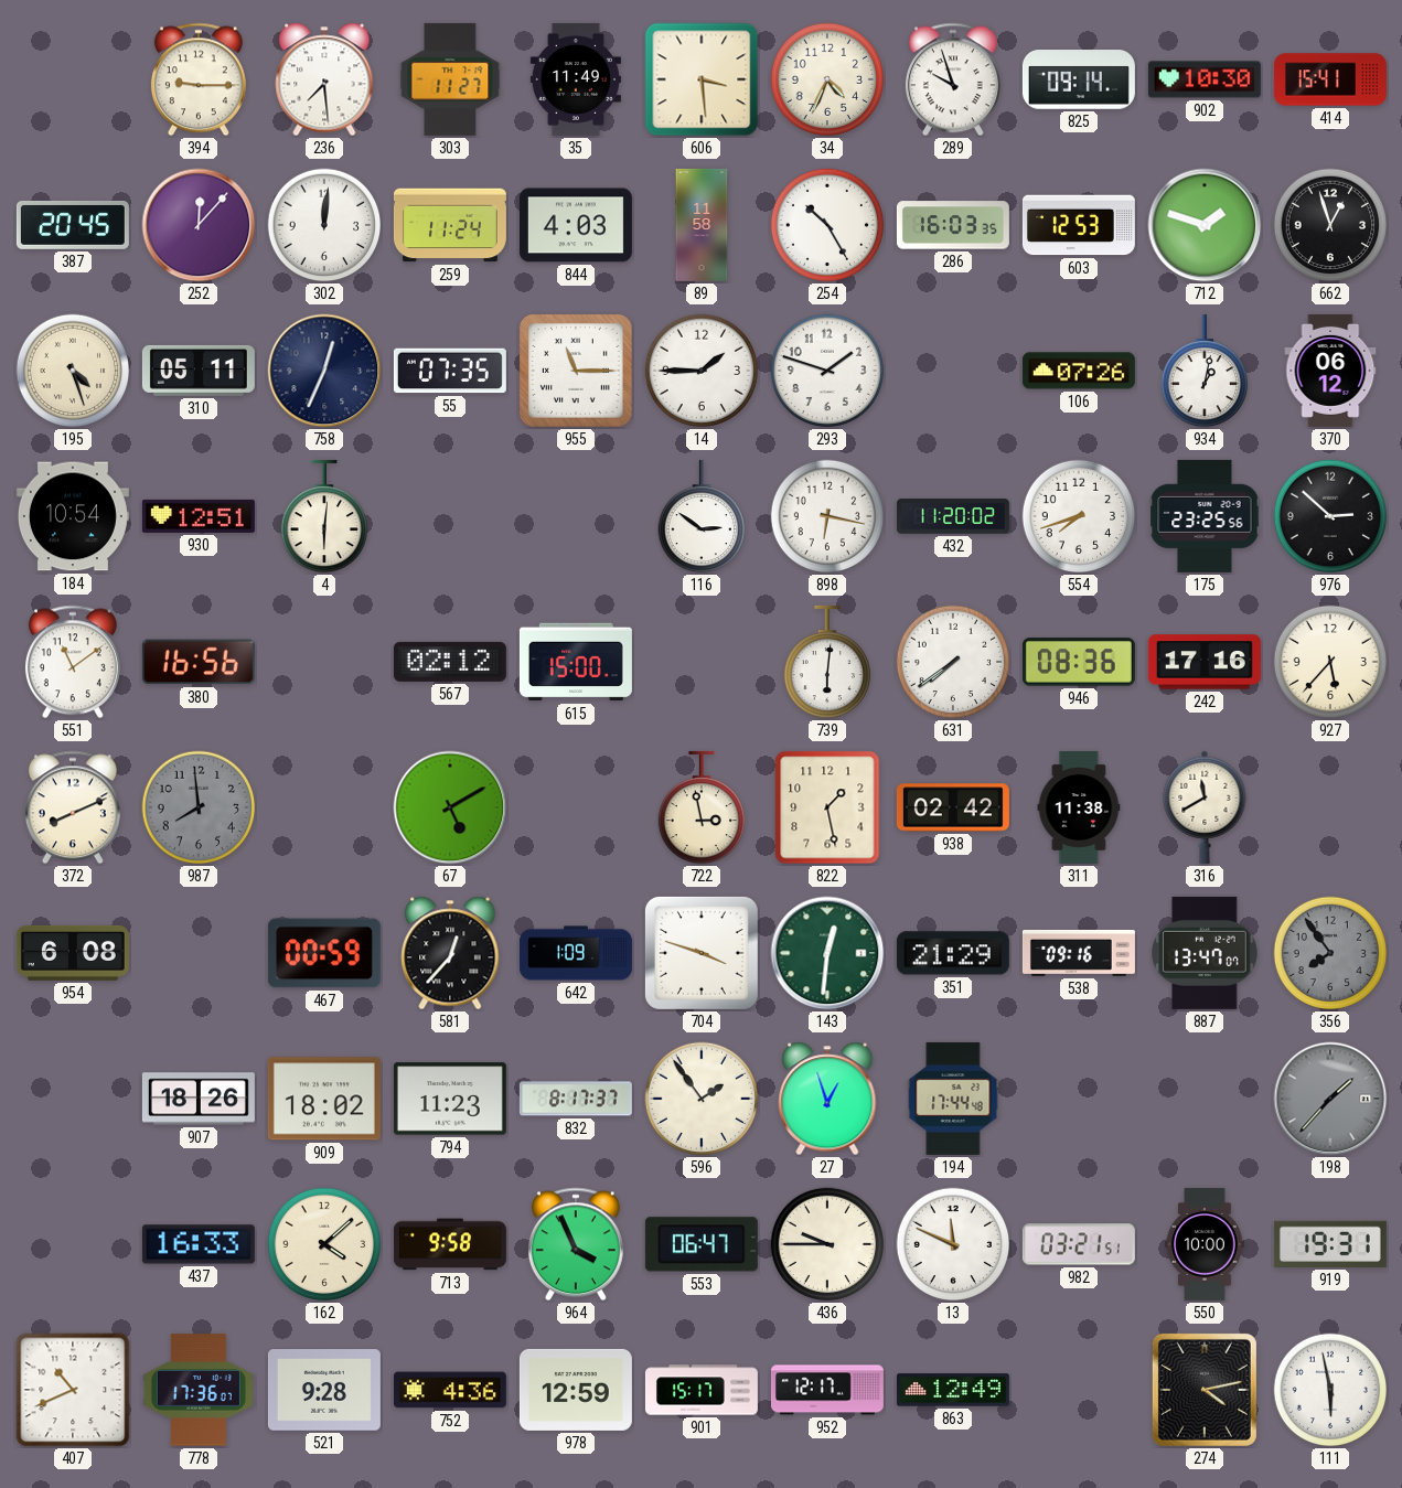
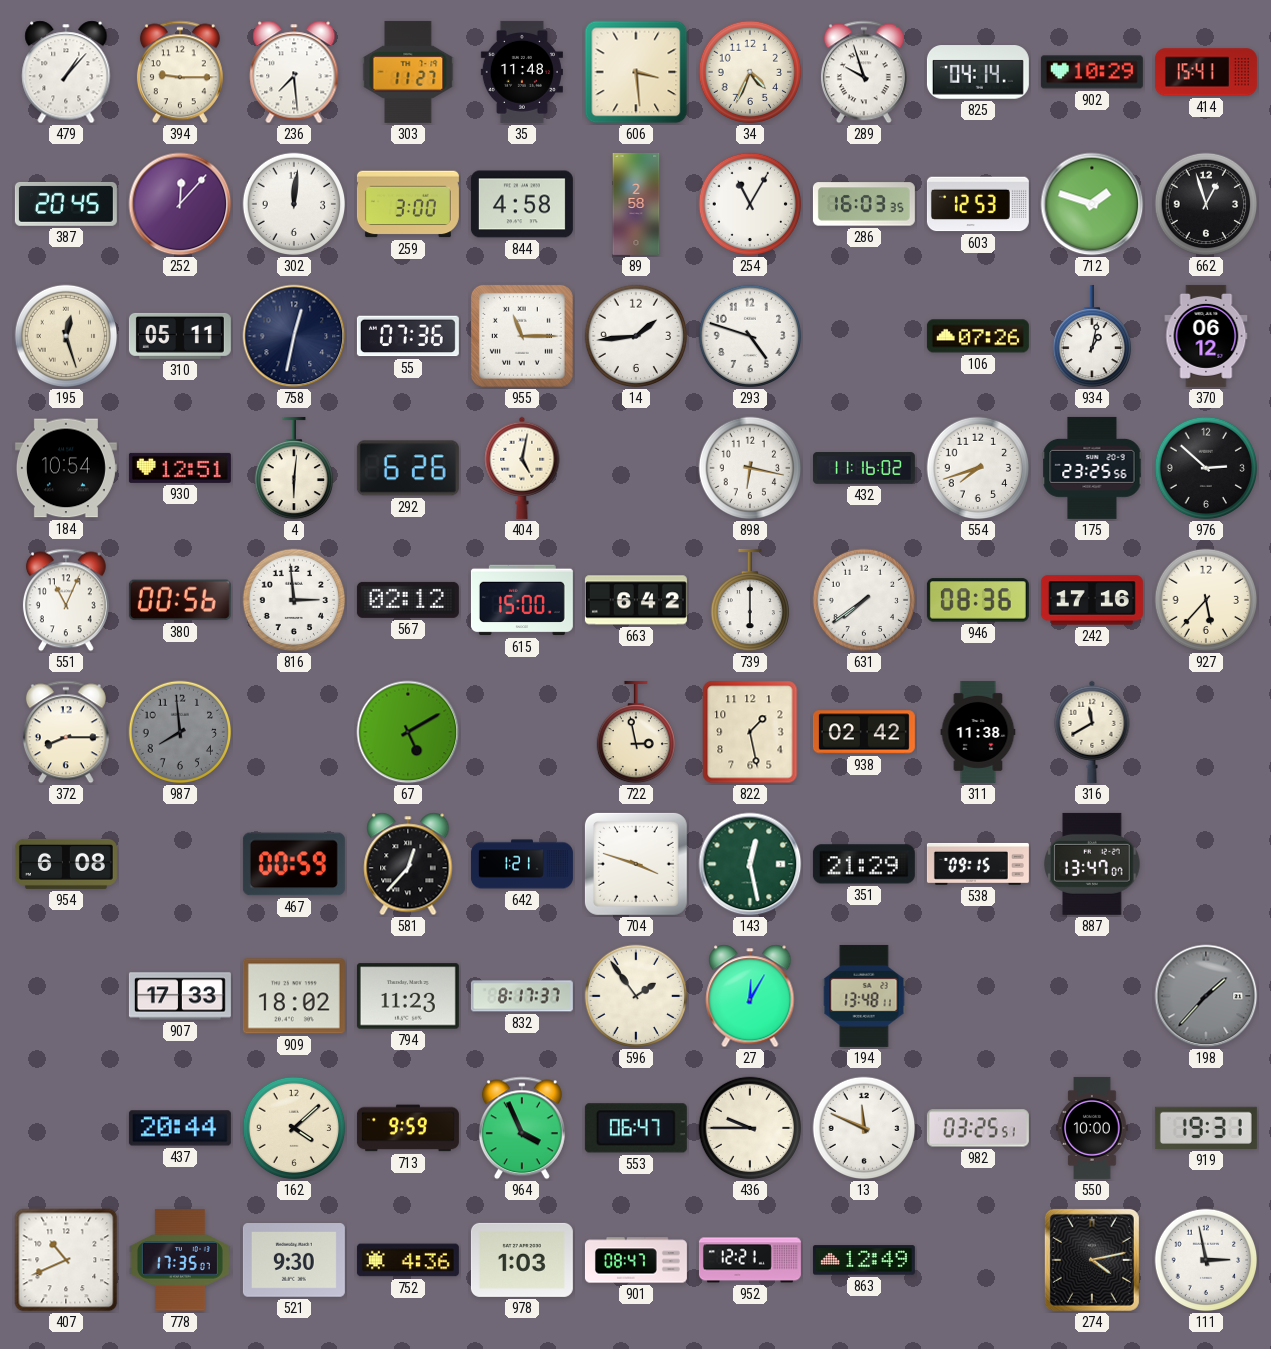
479: none -> 1:07 (66, 72)
35: 11:49 -> 11:48 (522, 72)
825: 09:14 -> 04:14 (978, 72)
902: 10:30 -> 10:29 (1092, 72)
259: 11:24 -> 3:00 (408, 204)
844: 4:03 -> 4:58 (522, 204)
89: 11:58 -> 2:58 (636, 204)
254: 10:25 -> 11:05 (750, 204)
195: 4:27 -> 12:27 (66, 336)
758: 12:34 -> 12:32 (294, 336)
55: 07:35 -> 07:36 (408, 336)
14: 1:45 -> 1:44 (636, 336)
293: 1:48 -> 4:48 (750, 336)
292: none -> 6:26 (408, 468)
404: none -> 5:02 (522, 468)
116: 2:51 -> none (700, 516)
432: 11:20 -> 11:16 (864, 468)
551: 11:09 -> 11:04 (66, 600)
380: 16:56 -> 00:56 (180, 600)
816: none -> 2:59 (294, 600)
663: none -> 6:42 (636, 600)
739: 6:01 -> 6:00 (749, 600)
372: 8:11 -> 8:15 (66, 732)
642: 1:09 -> 1:21 (522, 864)
143: 12:31 -> 12:28 (750, 864)
538: 09:16 -> 09:15 (978, 864)
356: 7:54 -> none (1330, 953)
907: 18:26 -> 17:33 (180, 996)
27: 12:57 -> 12:05 (750, 996)
194: 17:44 -> 13:48 (864, 996)
437: 16:33 -> 20:44 (180, 1128)
713: 9:58 -> 9:59 (408, 1128)
982: 03:21 -> 03:25 (978, 1128)
778: 17:36 -> 17:35 (180, 1260)
521: 9:28 -> 9:30 (294, 1260)
978: 12:59 -> 1:03 (522, 1260)
901: 15:17 -> 08:47 (636, 1260)
952: 12:17 -> 12:21 (750, 1260)
111: 5:58 -> 2:58 (1206, 1260)
